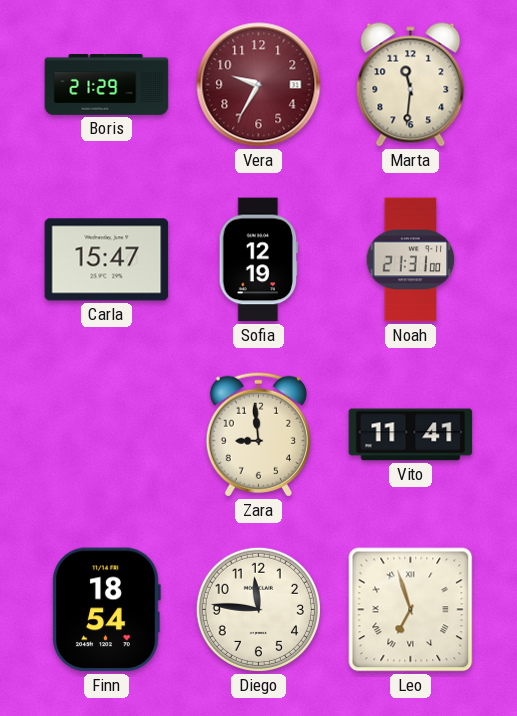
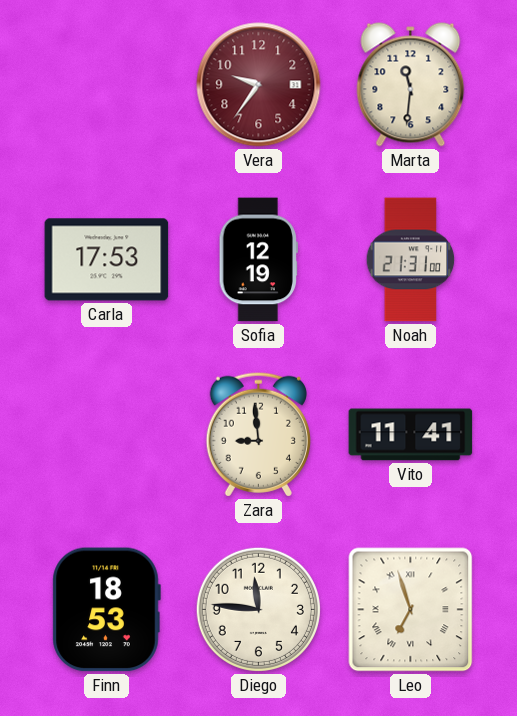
Boris: 21:29 -> none (107, 85)
Vera: 9:35 -> 9:36 (259, 85)
Carla: 15:47 -> 17:53 (107, 260)
Finn: 18:54 -> 18:53 (106, 610)
